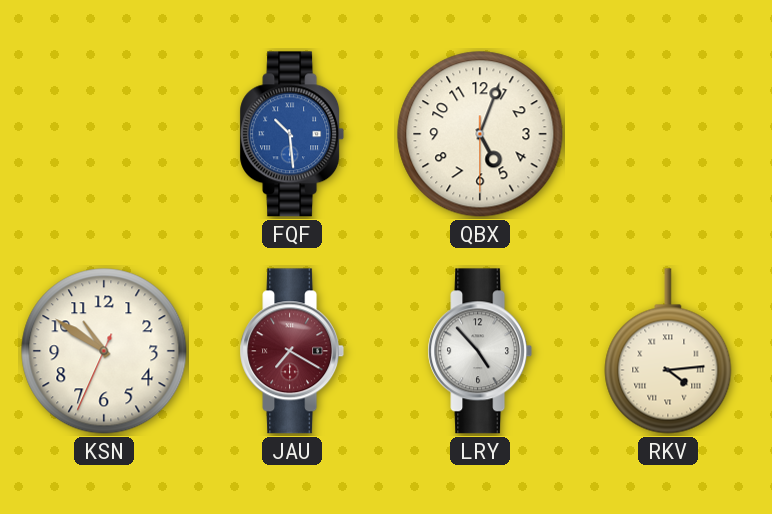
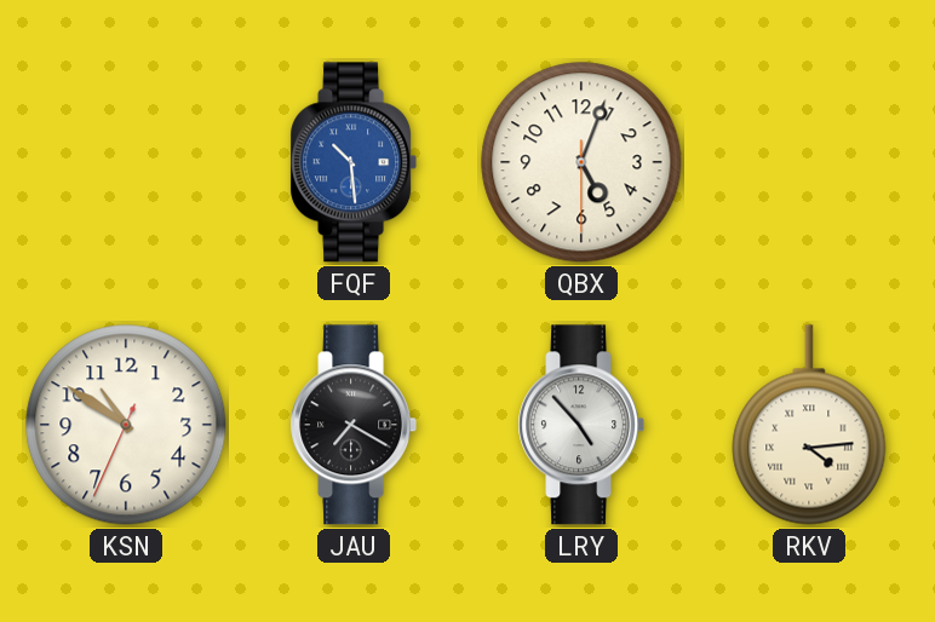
JAU dial: burgundy -> black (354, 425)
